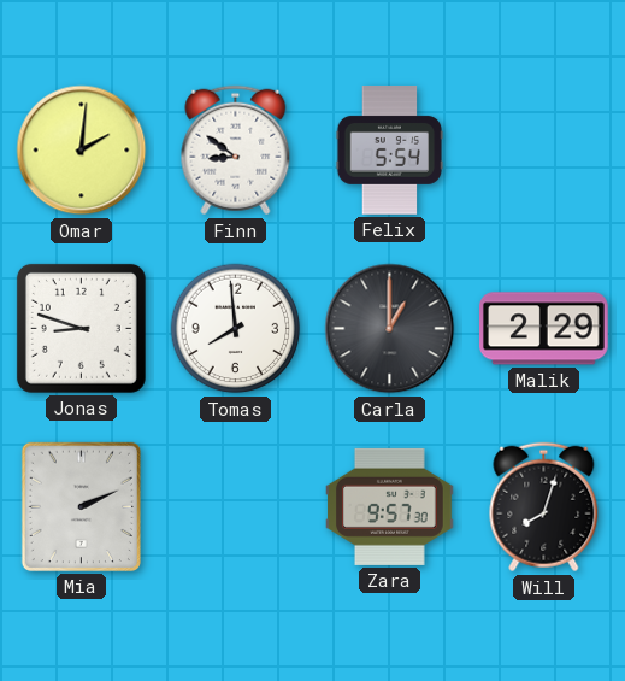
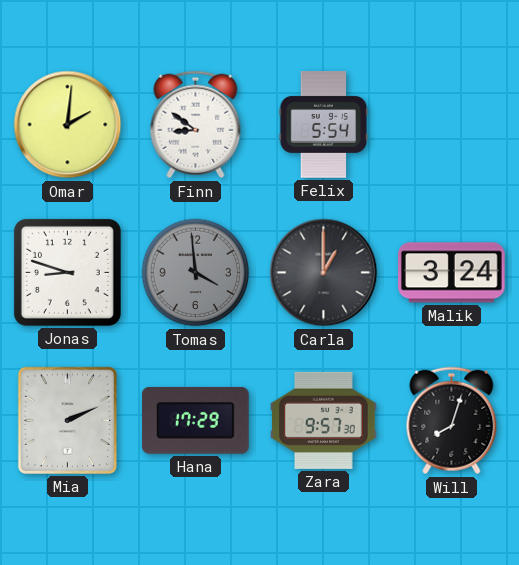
Tomas: 7:59 -> 3:59 (196, 273)
Tomas dial: white -> grey (196, 273)
Malik: 2:29 -> 3:24 (452, 273)
Hana: none -> 17:29 (195, 421)
